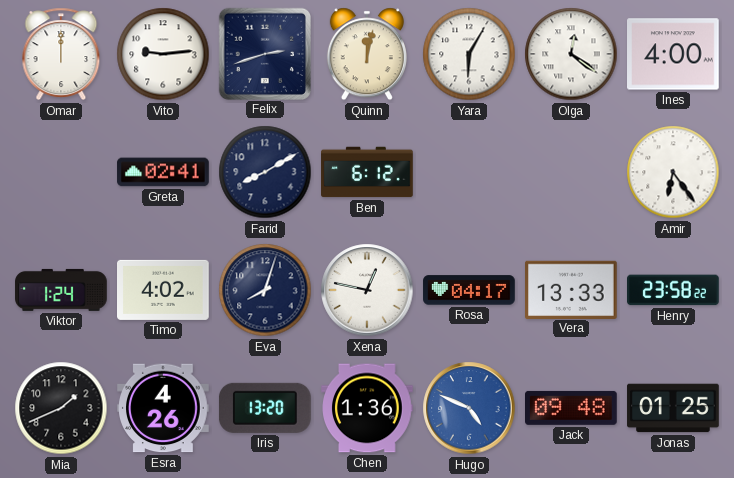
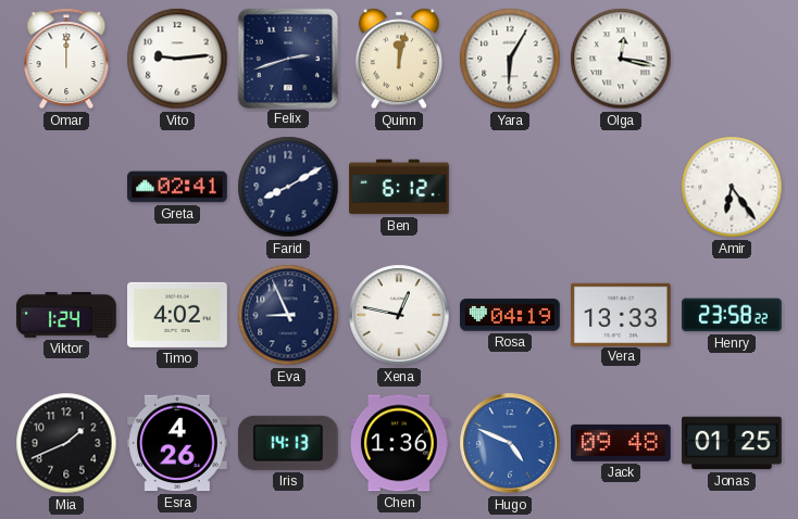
Olga: 12:21 -> 12:17 (621, 59)
Ines: 4:00 -> none (674, 54)
Eva: 8:03 -> 8:56 (288, 315)
Rosa: 04:17 -> 04:19 (510, 315)
Iris: 13:20 -> 14:13 (288, 443)
